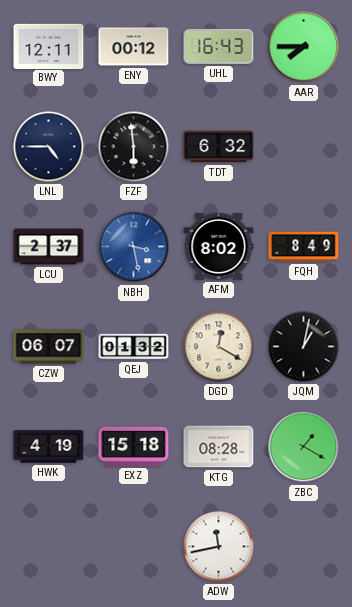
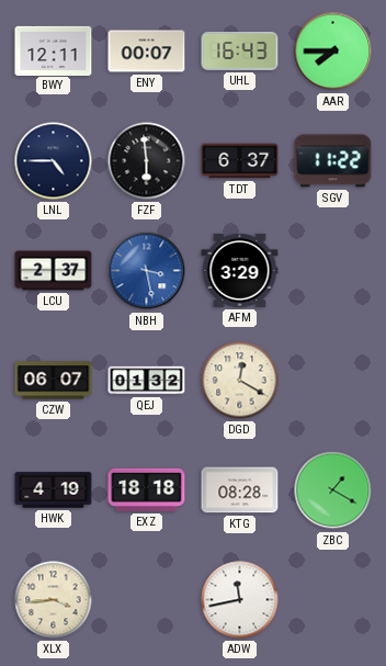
ENY: 00:12 -> 00:07 (147, 52)
TDT: 6:32 -> 6:37 (240, 161)
SGV: none -> 11:22 (333, 161)
AFM: 8:02 -> 3:29 (240, 270)
FQH: 8:49 -> none (304, 247)
JQM: 1:02 -> none (304, 347)
EXZ: 15:18 -> 18:18 (147, 489)
XLX: none -> 3:44 (54, 600)
